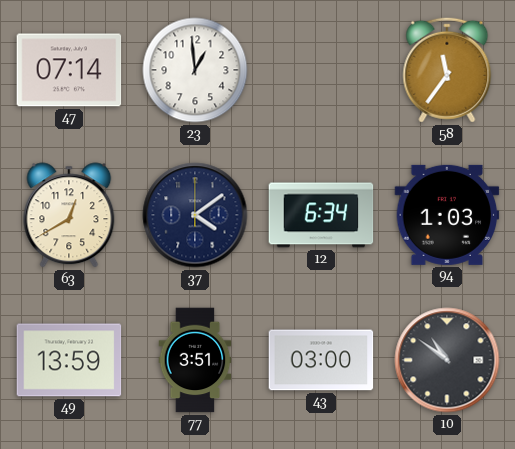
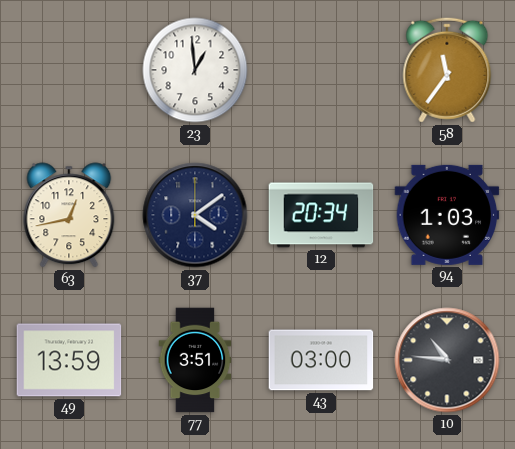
47: 07:14 -> none (69, 70)
63: 12:40 -> 12:43 (69, 215)
12: 6:34 -> 20:34 (321, 215)
10: 10:51 -> 10:46 (447, 360)
